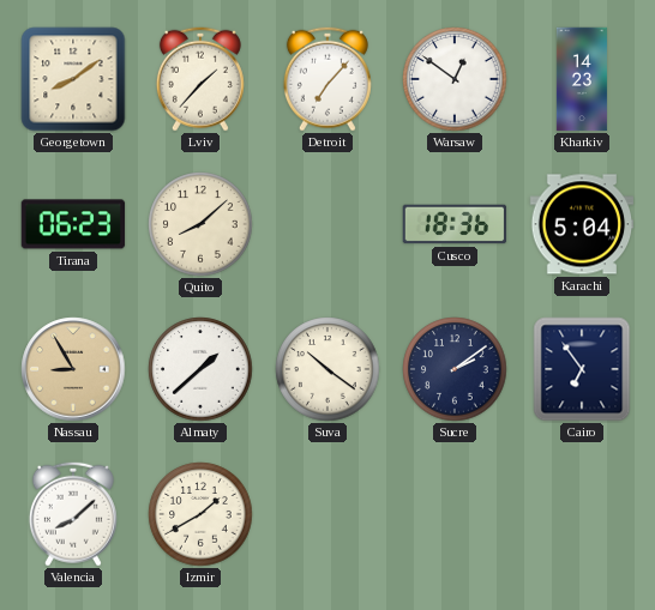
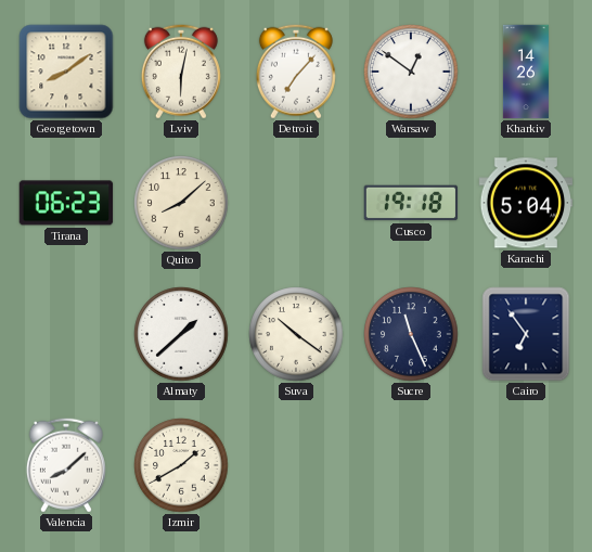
Lviv: 1:37 -> 6:02 (181, 72)
Kharkiv: 14:23 -> 14:26 (526, 72)
Cusco: 18:36 -> 19:18 (411, 203)
Nassau: 8:55 -> none (73, 369)
Sucre: 2:09 -> 11:26 (411, 334)
